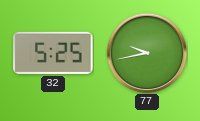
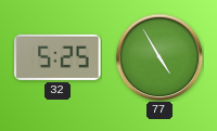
77: 9:43 -> 4:55 (159, 57)
